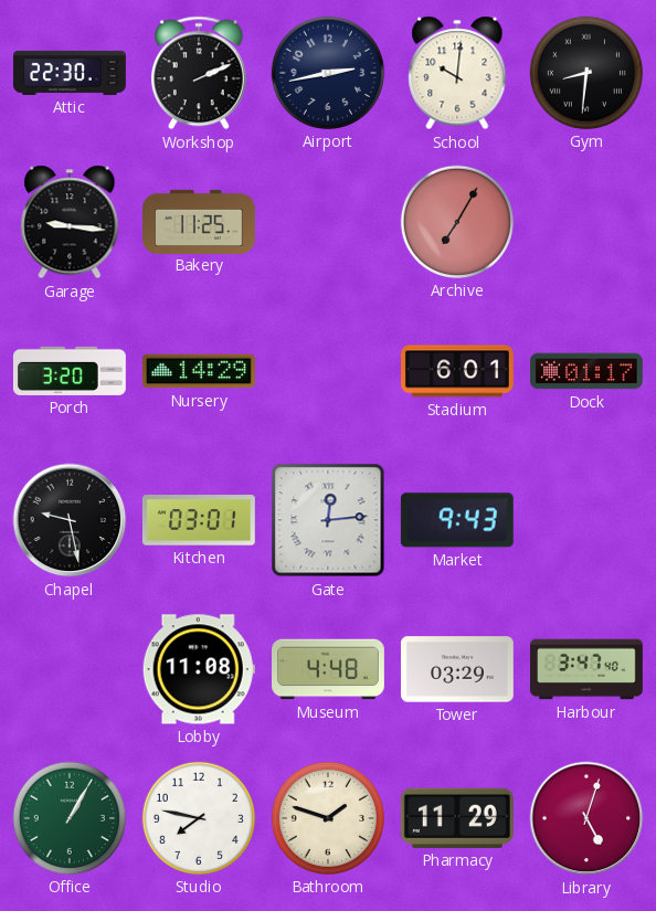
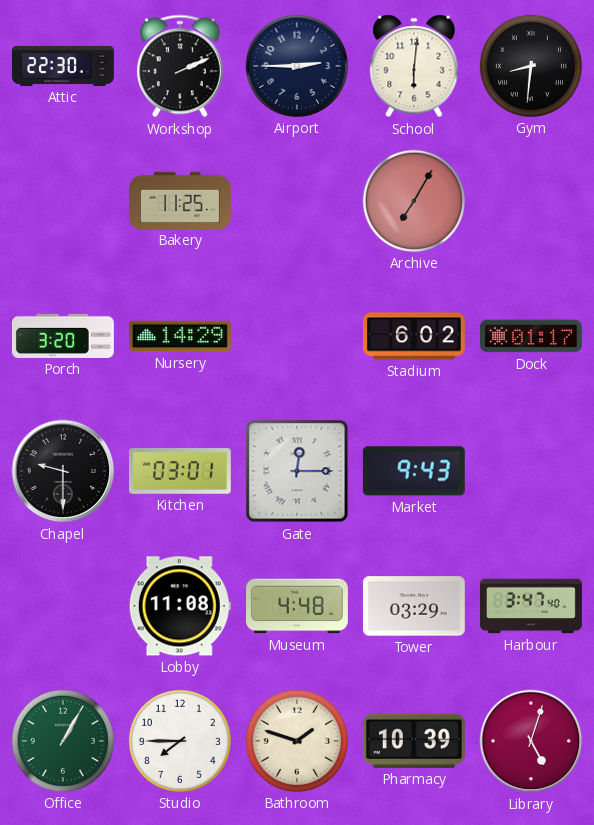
Airport: 2:43 -> 2:45 (297, 66)
School: 10:01 -> 6:01 (414, 66)
Garage: 9:16 -> none (70, 222)
Stadium: 6:01 -> 6:02 (414, 336)
Chapel: 9:28 -> 9:30 (63, 471)
Gate: 12:14 -> 12:15 (297, 471)
Studio: 7:47 -> 7:45 (180, 741)
Pharmacy: 11:29 -> 10:39 (414, 741)
